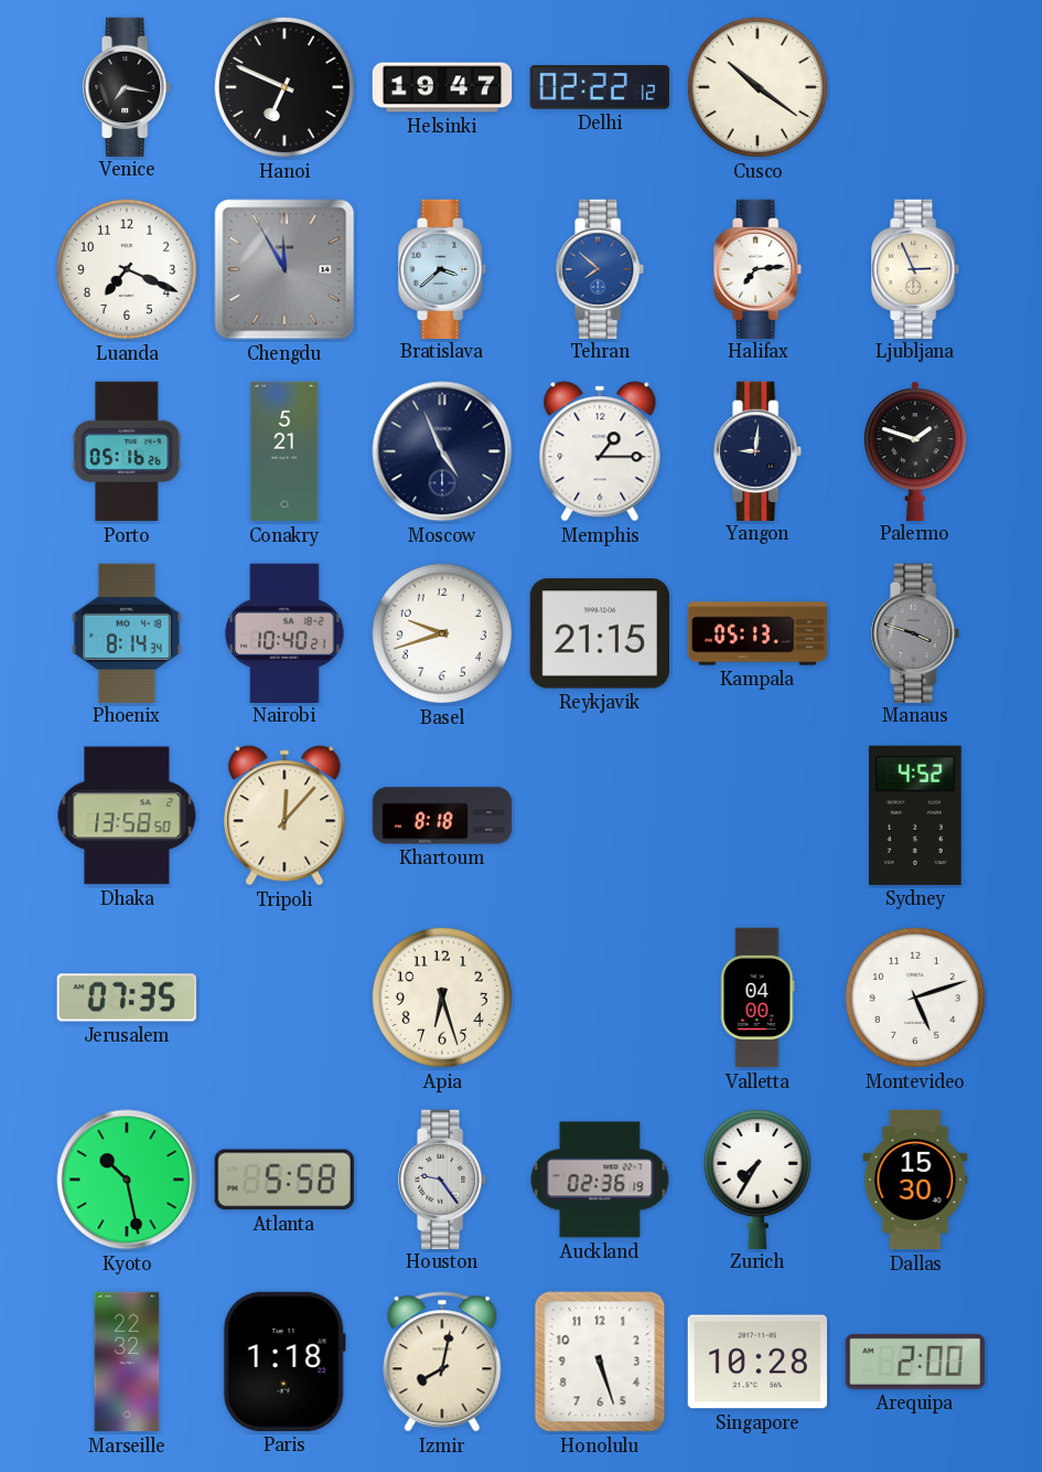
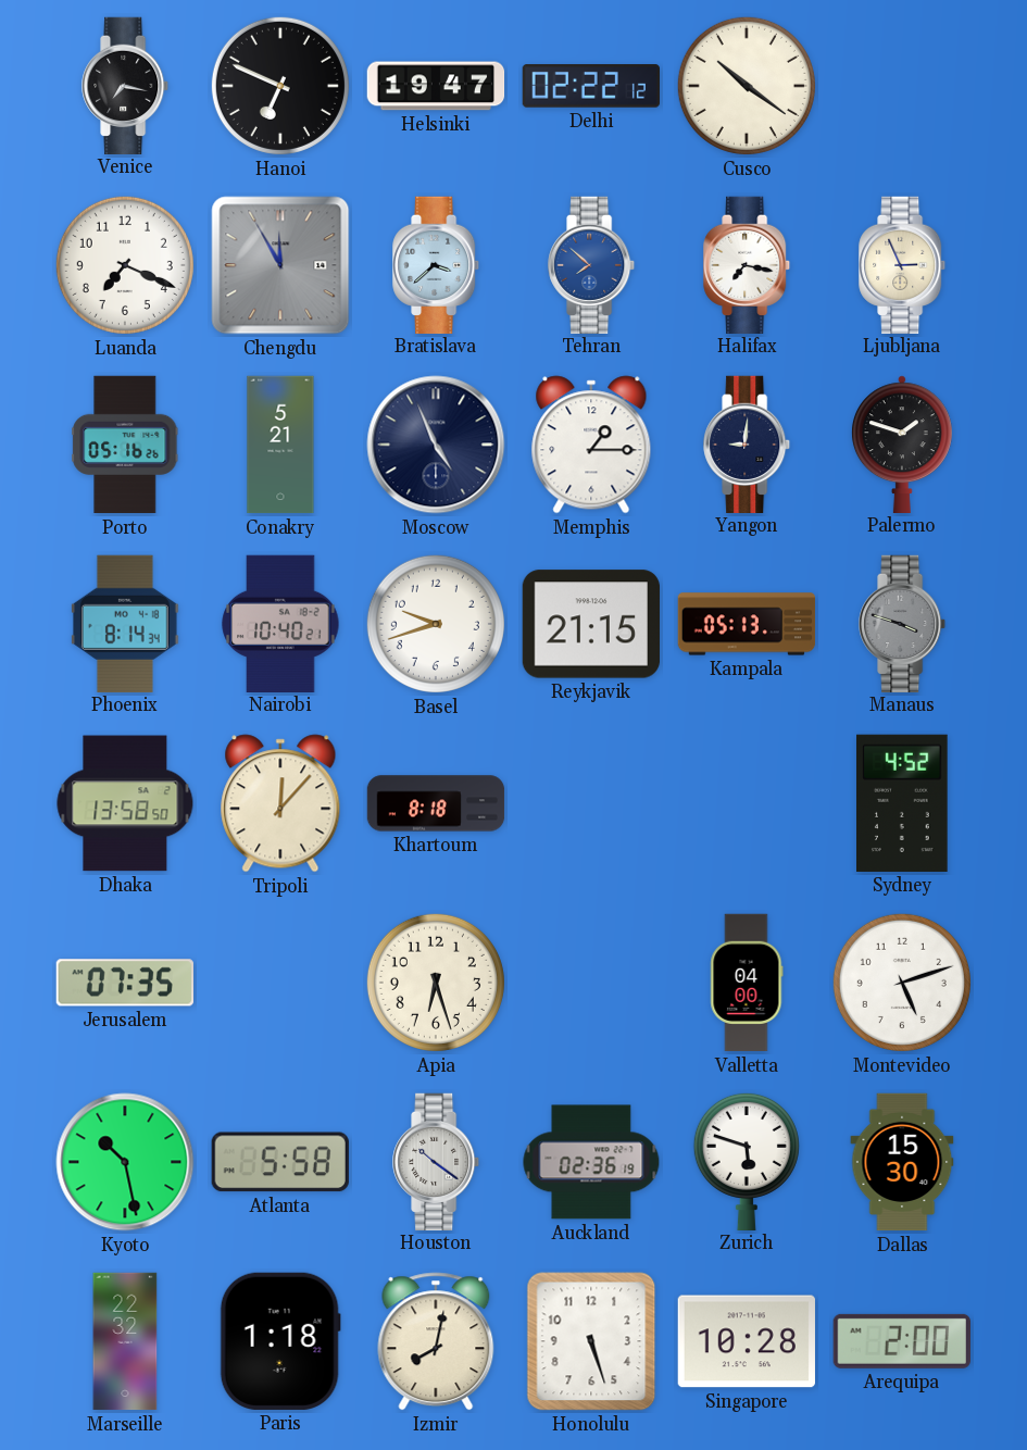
Halifax: 7:14 -> 7:17 (748, 264)
Houston: 9:24 -> 10:21 (437, 1161)
Zurich: 7:35 -> 5:48 (747, 1161)
